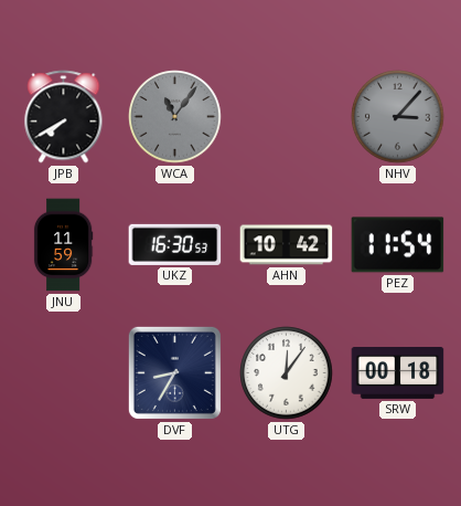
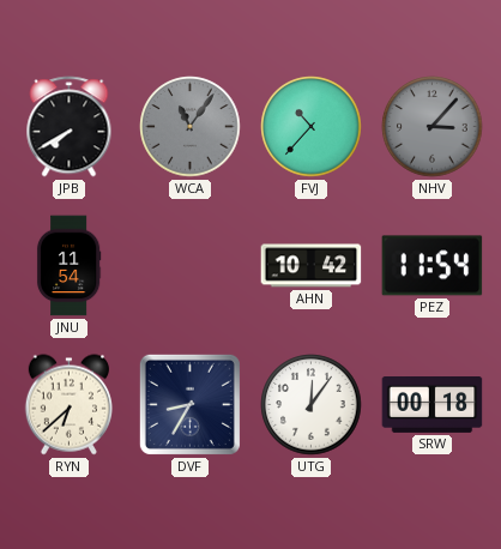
FVJ: none -> 10:37 (312, 127)
JNU: 11:59 -> 11:54 (68, 266)
UKZ: 16:30 -> none (175, 244)
RYN: none -> 6:38 (68, 405)
